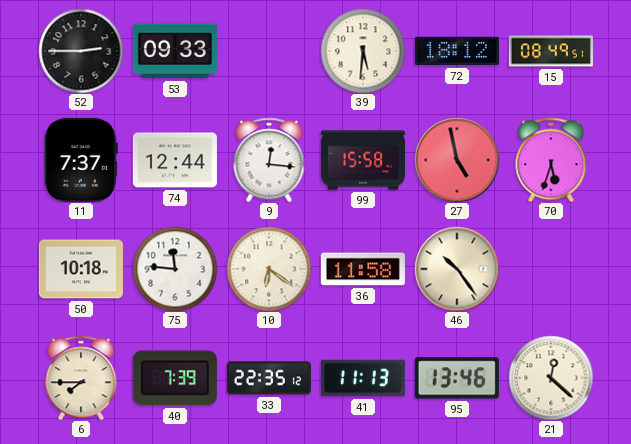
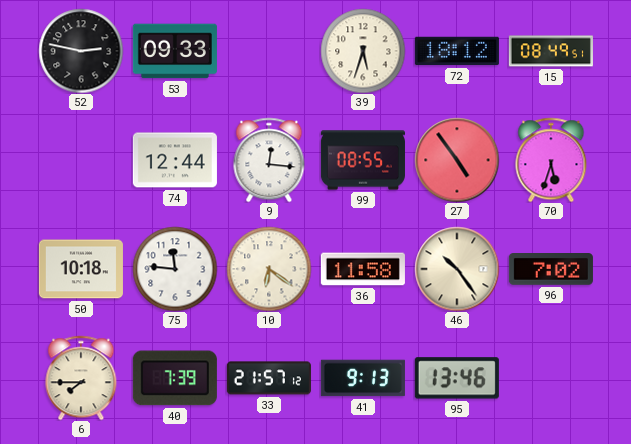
52: 2:45 -> 2:47 (81, 51)
39: 5:31 -> 5:33 (363, 51)
11: 7:37 -> none (81, 160)
99: 15:58 -> 08:55 (363, 160)
27: 4:58 -> 4:54 (457, 160)
96: none -> 7:02 (551, 269)
33: 22:35 -> 21:57 (269, 378)
41: 11:13 -> 9:13 (363, 378)
21: 12:22 -> none (551, 378)
